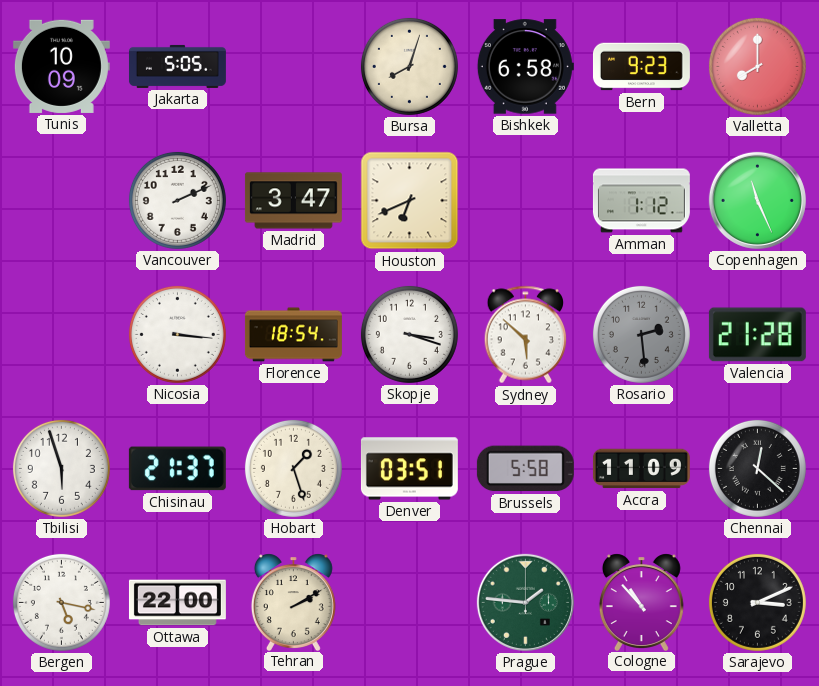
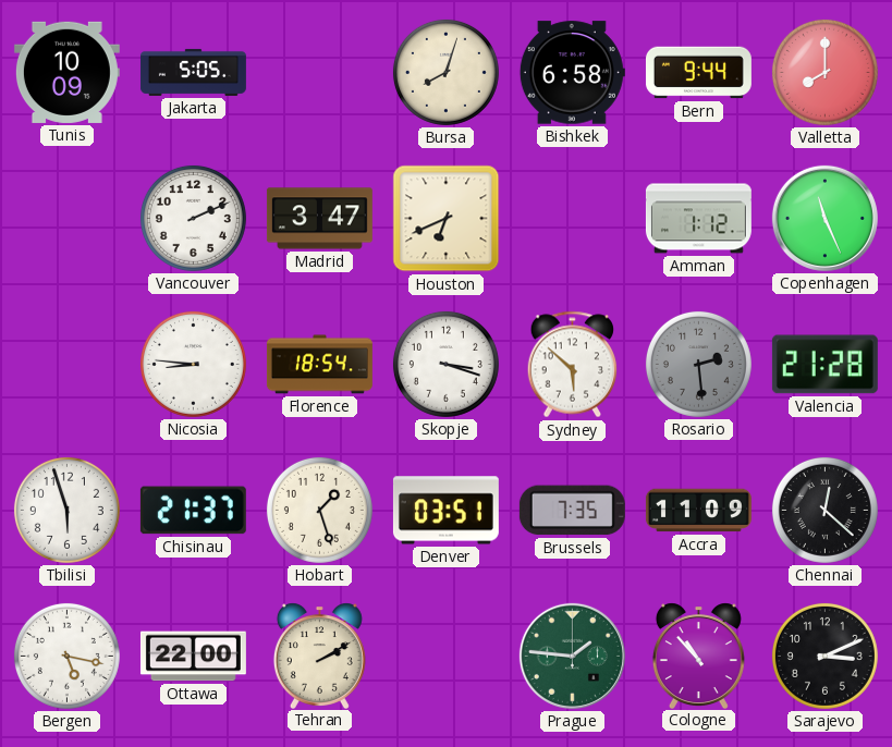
Bern: 9:23 -> 9:44 (698, 73)
Nicosia: 3:16 -> 8:46 (193, 364)
Brussels: 5:58 -> 7:35 (572, 511)
